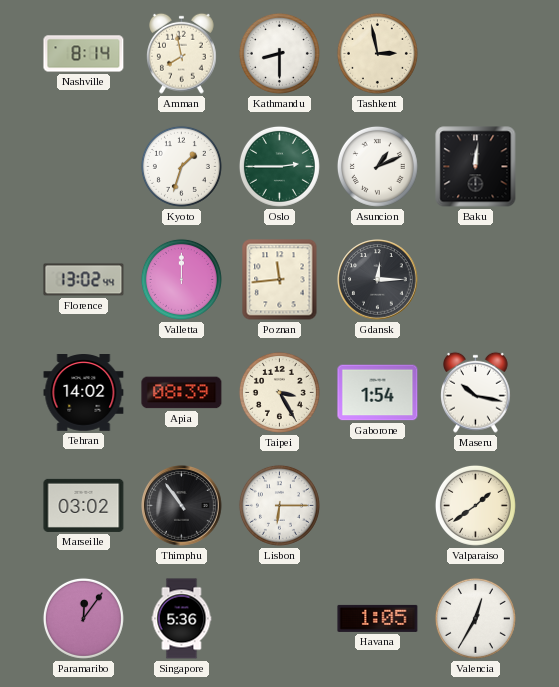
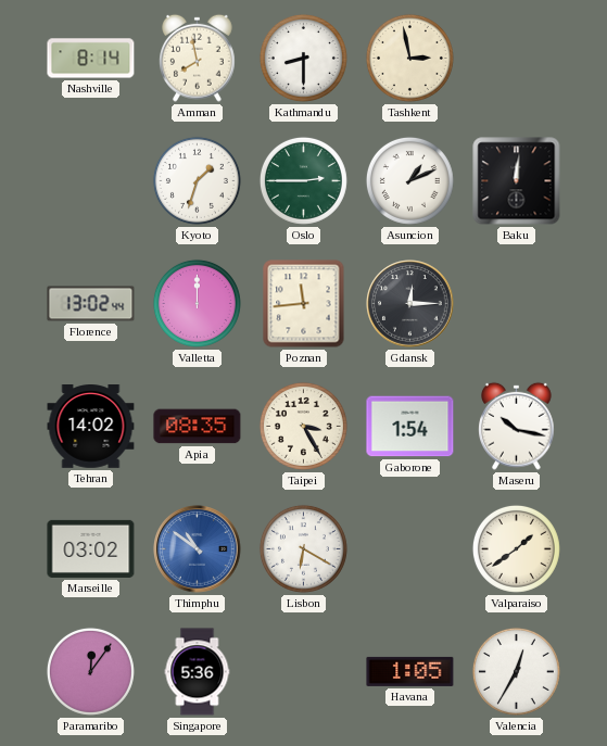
Apia: 08:39 -> 08:35 (198, 427)
Thimphu: 10:54 -> 10:51 (198, 549)
Thimphu dial: black -> blue (198, 549)
Lisbon: 6:15 -> 6:20 (303, 548)
